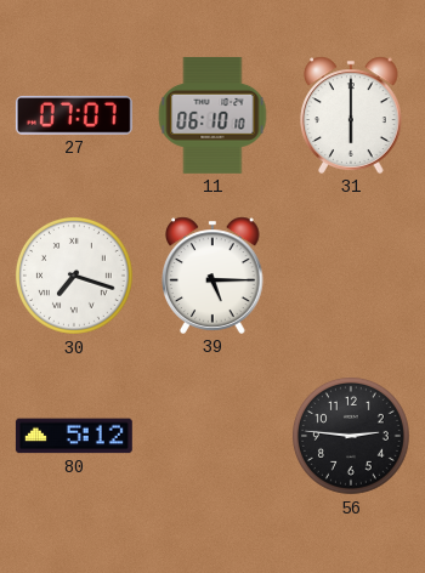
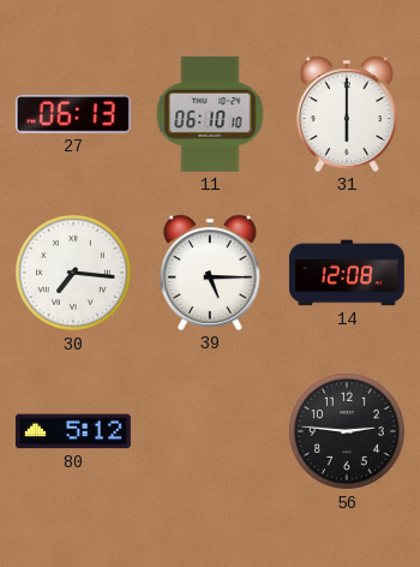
27: 07:07 -> 06:13 (73, 114)
30: 7:18 -> 7:16 (73, 273)
14: none -> 12:08 (347, 273)
